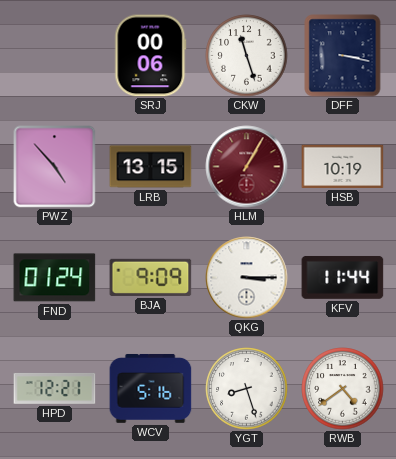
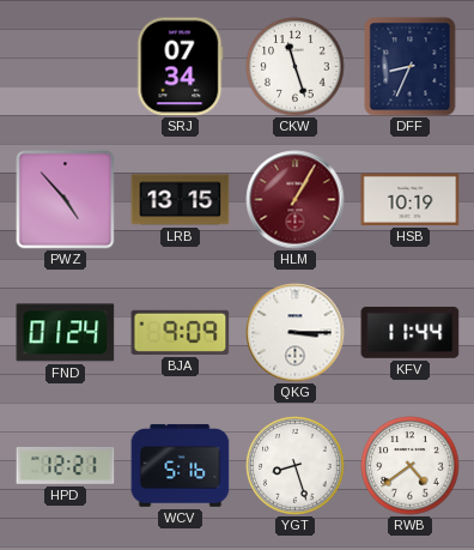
SRJ: 00:06 -> 07:34 (181, 67)
DFF: 3:17 -> 8:34 (411, 67)
